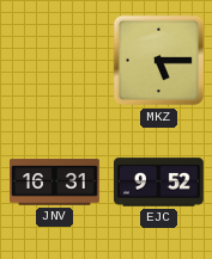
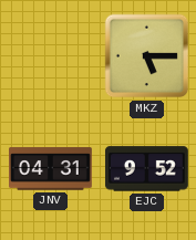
JNV: 16:31 -> 04:31 (51, 169)
